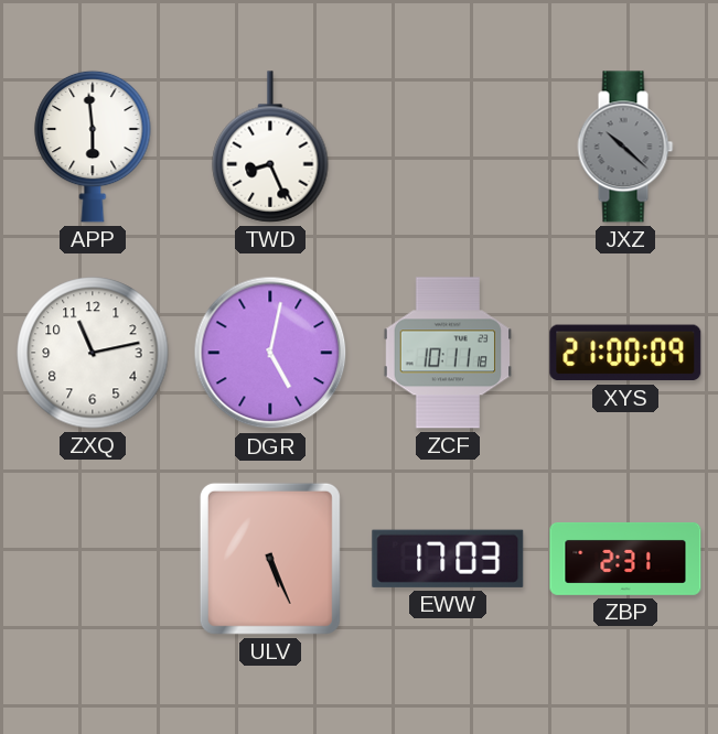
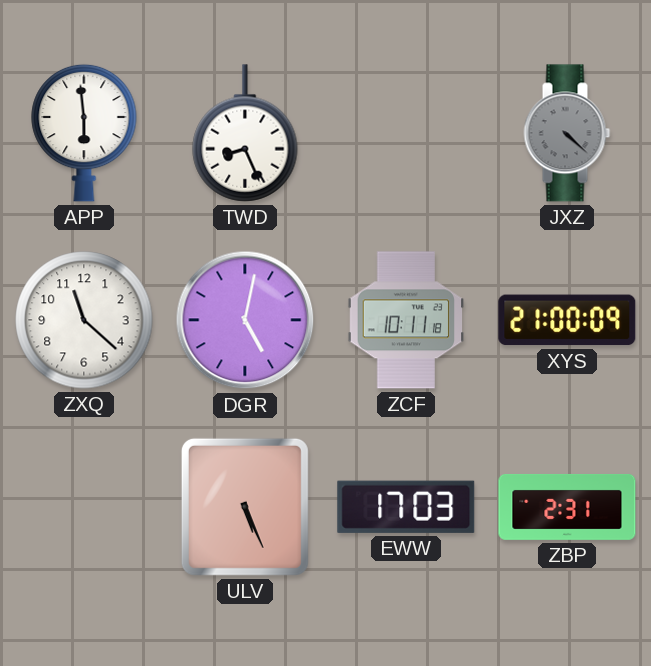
JXZ: 10:22 -> 4:22 (567, 133)
ZXQ: 11:13 -> 11:22 (84, 320)
